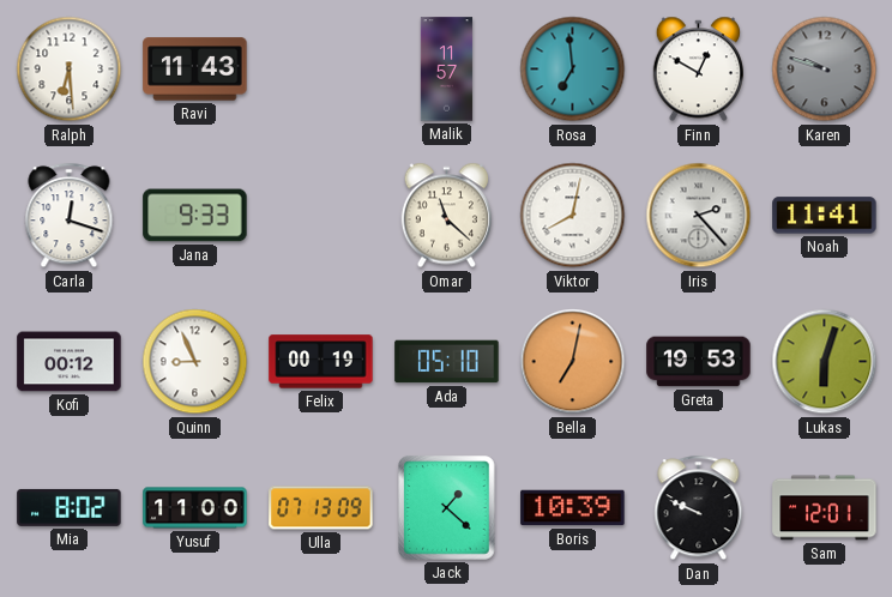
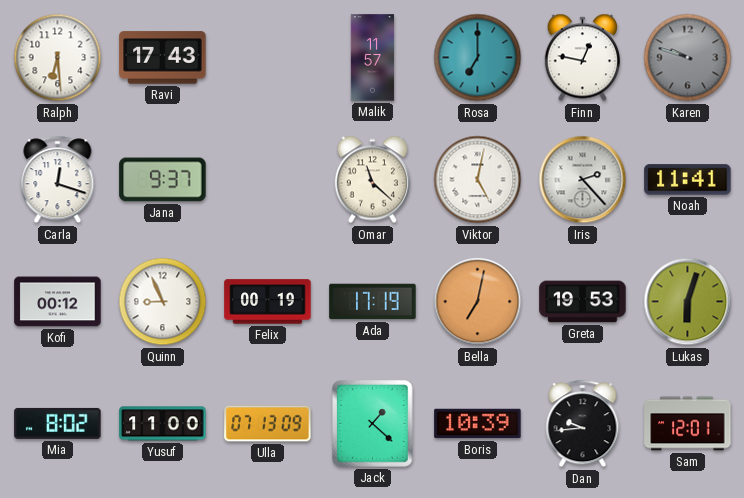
Ravi: 11:43 -> 17:43 (163, 58)
Rosa: 6:59 -> 7:00 (478, 58)
Finn: 12:50 -> 12:47 (582, 58)
Jana: 9:33 -> 9:37 (163, 180)
Viktor: 8:02 -> 5:02 (478, 180)
Ada: 05:10 -> 17:19 (373, 302)
Dan: 9:49 -> 9:44 (583, 424)
